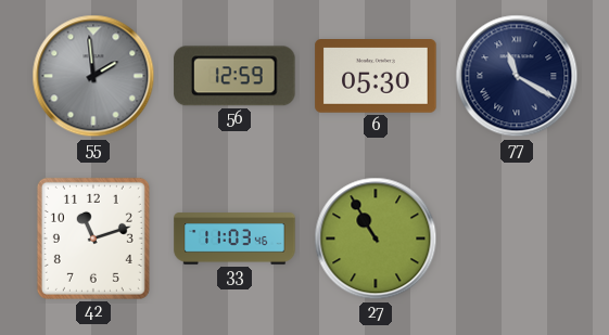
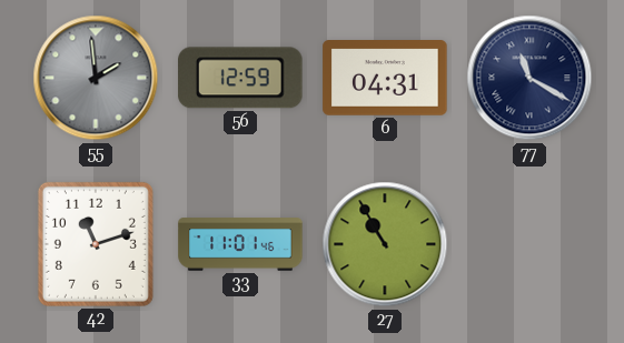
6: 05:30 -> 04:31 (385, 79)
33: 11:03 -> 11:01 (240, 244)
